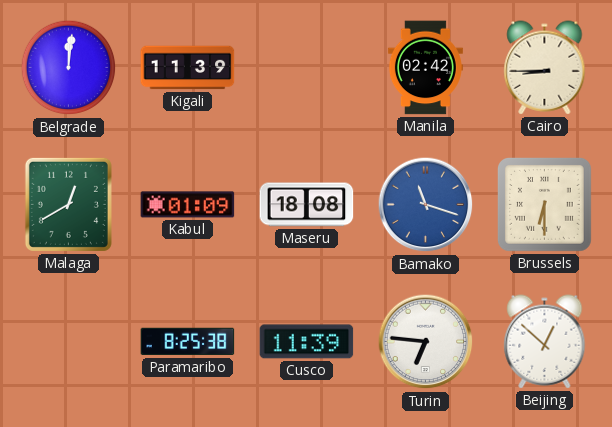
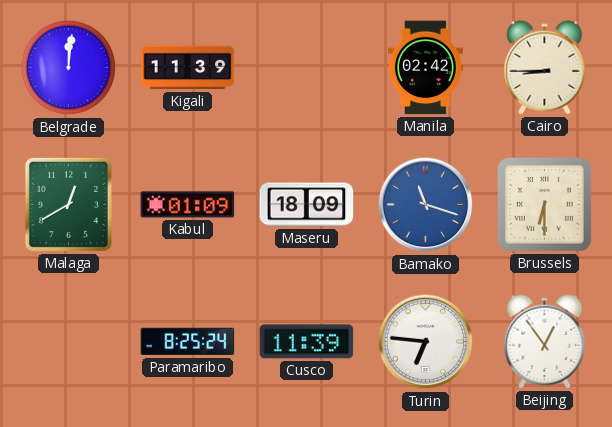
Maseru: 18:08 -> 18:09 (307, 205)
Paramaribo: 8:25:38 -> 8:25:24 (188, 342)
Beijing: 12:52 -> 12:54 (545, 342)
